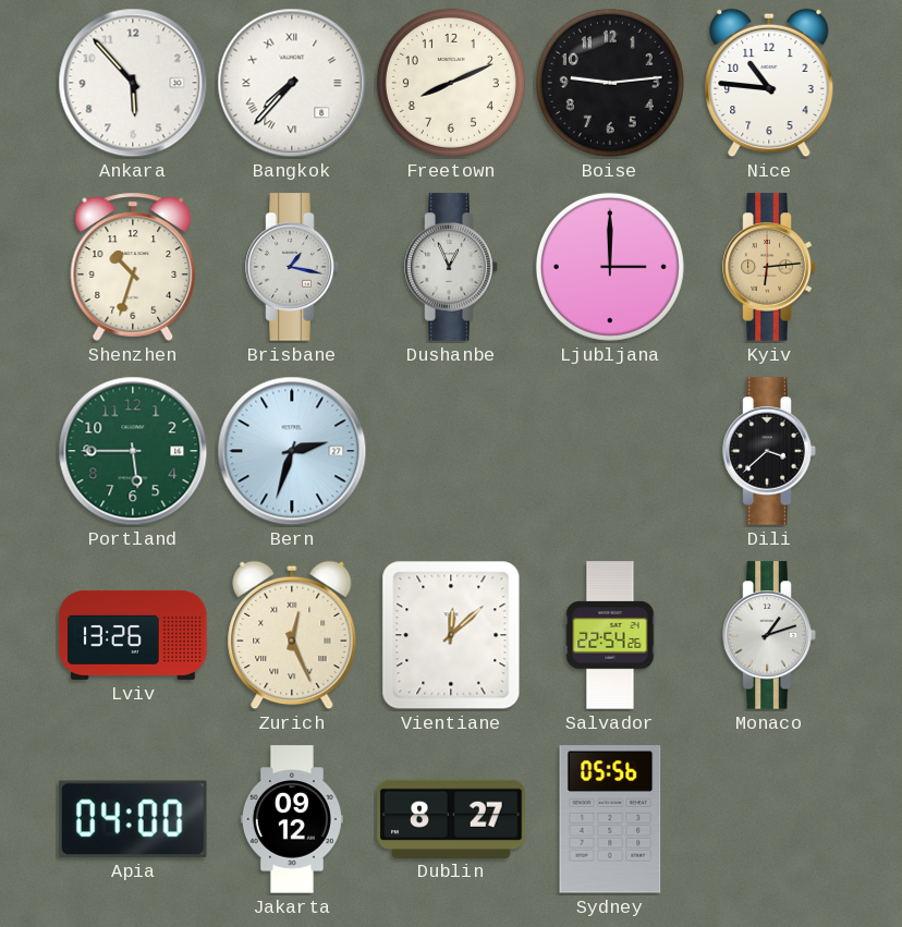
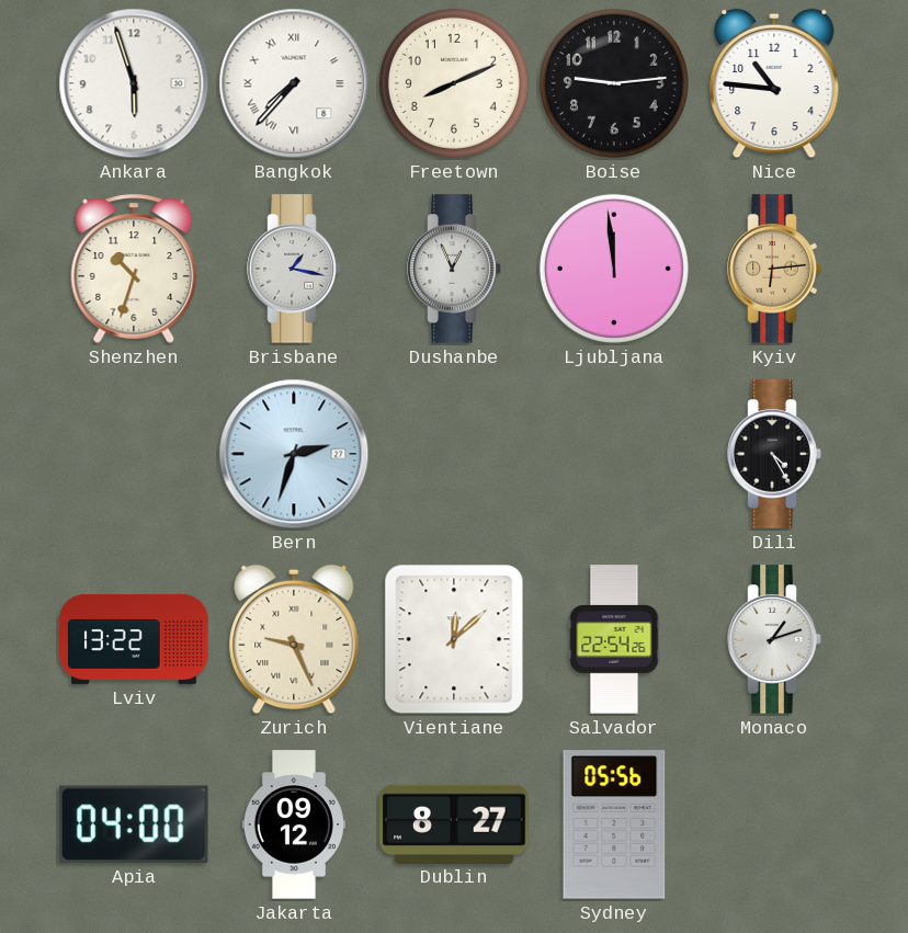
Ankara: 5:53 -> 5:57 (134, 83)
Ljubljana: 3:00 -> 11:59 (614, 269)
Portland: 5:45 -> none (133, 451)
Dili: 3:38 -> 4:25 (774, 454)
Lviv: 13:26 -> 13:22 (134, 639)
Zurich: 12:26 -> 9:26 (294, 639)
